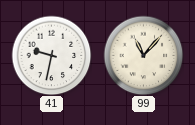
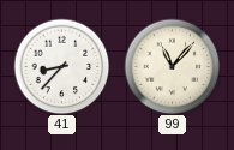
41: 9:32 -> 8:37 (61, 66)
